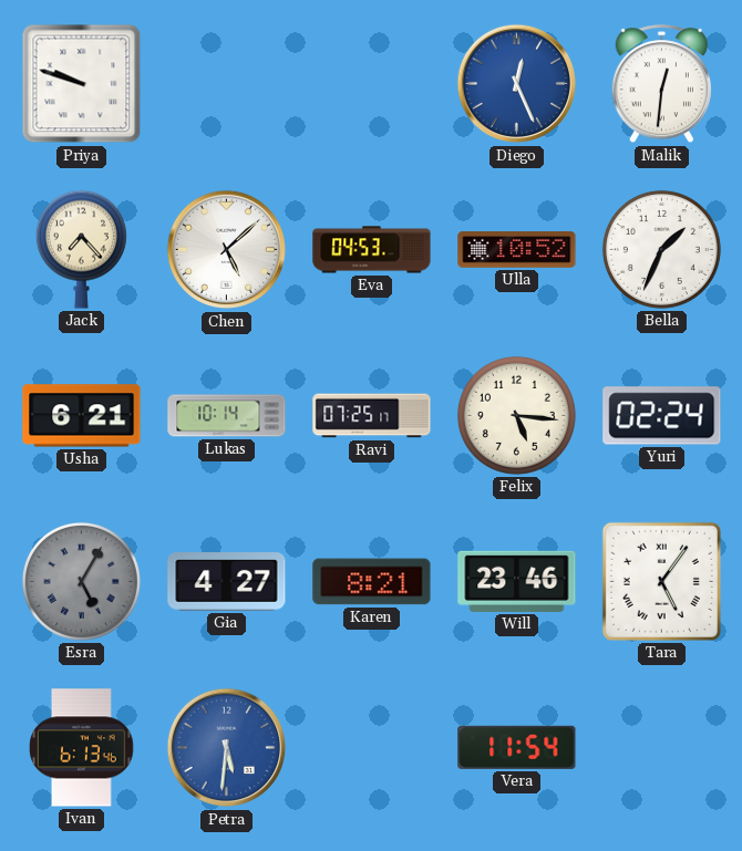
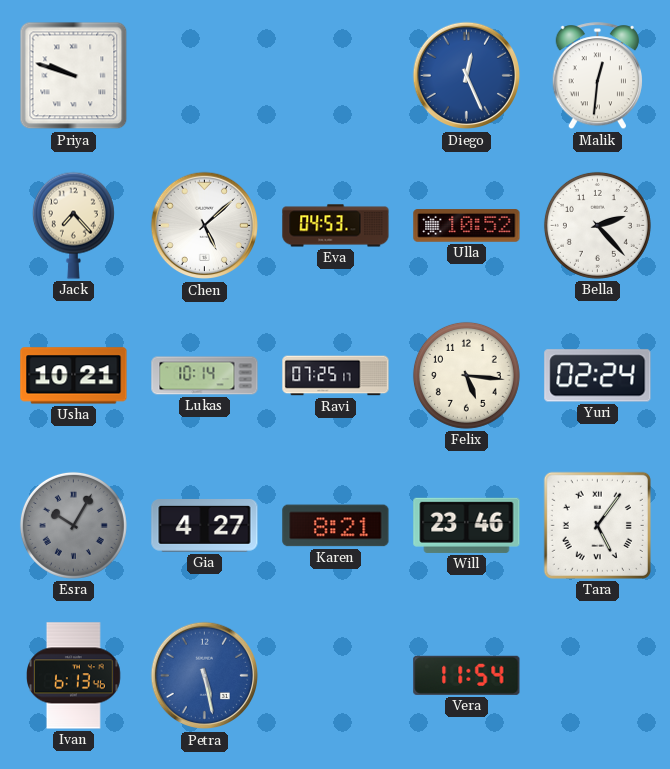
Bella: 1:34 -> 2:23 (597, 225)
Usha: 6:21 -> 10:21 (74, 376)
Esra: 5:05 -> 10:05 (73, 525)
Petra: 5:31 -> 5:28 (205, 676)
